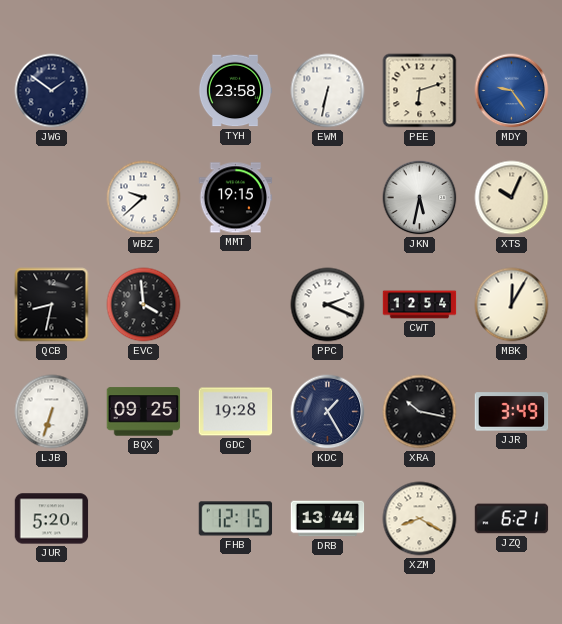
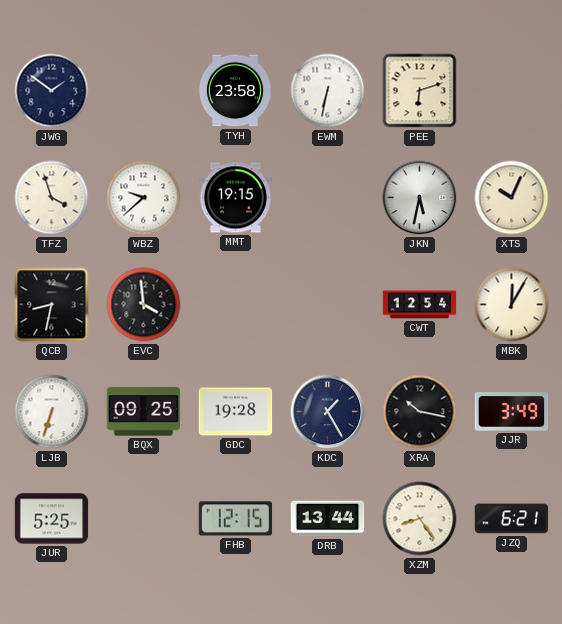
MDY: 9:24 -> none (512, 91)
TFZ: none -> 3:57 (52, 198)
PPC: 2:19 -> none (328, 305)
JUR: 5:20 -> 5:25 (52, 519)
XZM: 8:20 -> 8:24 (420, 519)
